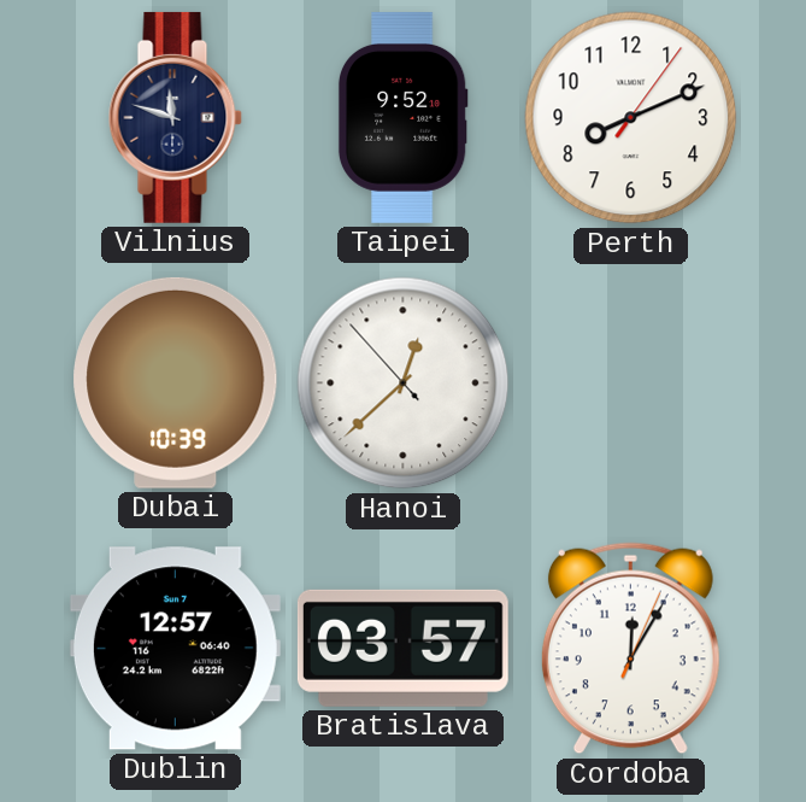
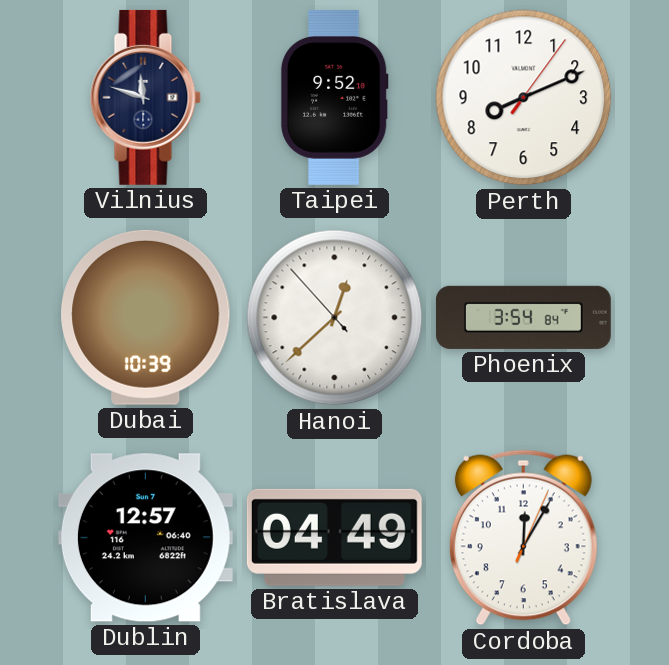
Phoenix: none -> 3:54 (523, 317)
Bratislava: 03:57 -> 04:49 (334, 537)
